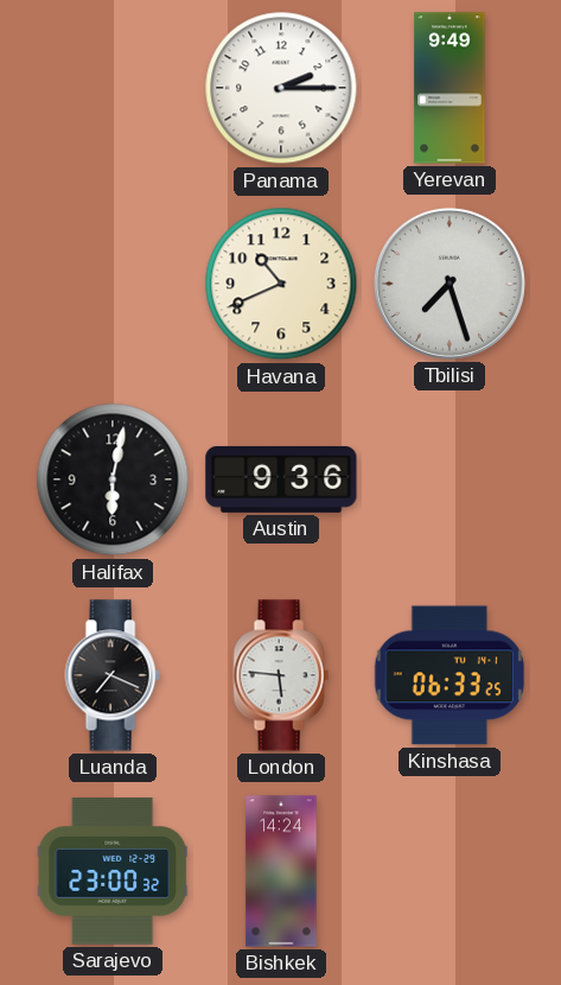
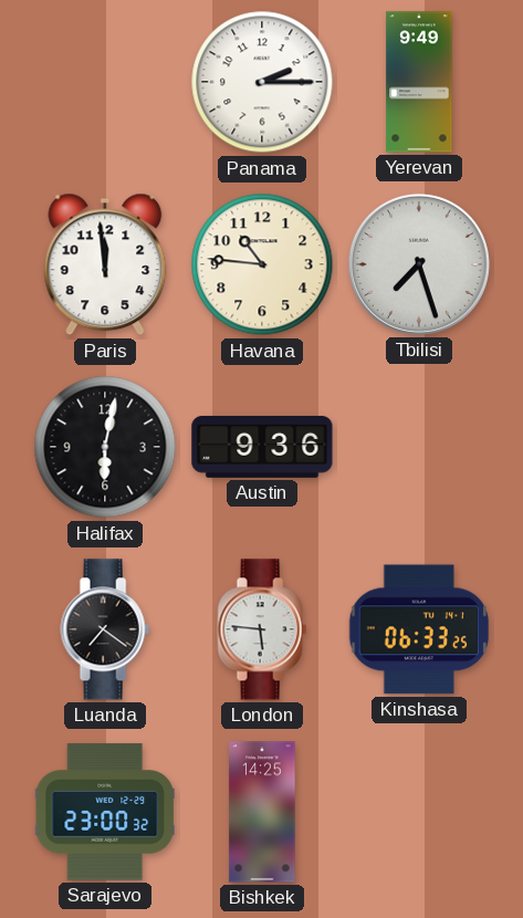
Paris: none -> 11:59 (105, 264)
Havana: 10:41 -> 10:46 (262, 264)
Luanda: 7:19 -> 7:21 (105, 629)
Bishkek: 14:24 -> 14:25 (262, 812)
